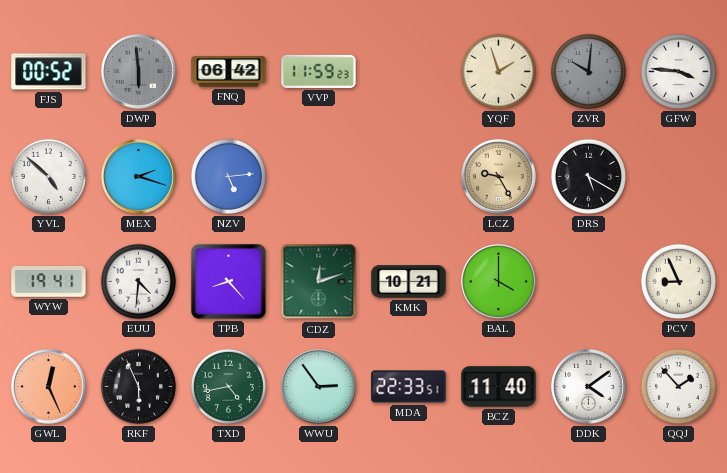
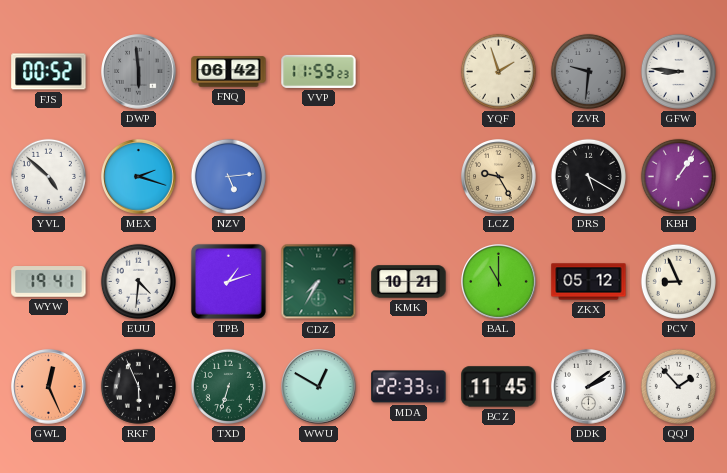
ZVR: 10:01 -> 9:31 (588, 71)
GFW: 3:46 -> 8:46 (678, 71)
KBH: none -> 1:06 (678, 176)
TPB: 8:23 -> 1:12 (228, 281)
CDZ: 12:12 -> 7:35 (319, 282)
BAL: 4:00 -> 11:00 (499, 282)
ZKX: none -> 05:12 (589, 282)
TXD: 4:43 -> 6:33 (228, 386)
WWU: 2:54 -> 12:50 (319, 387)
BCZ: 11:40 -> 11:45 (499, 387)
DDK: 4:09 -> 2:09 (589, 387)
